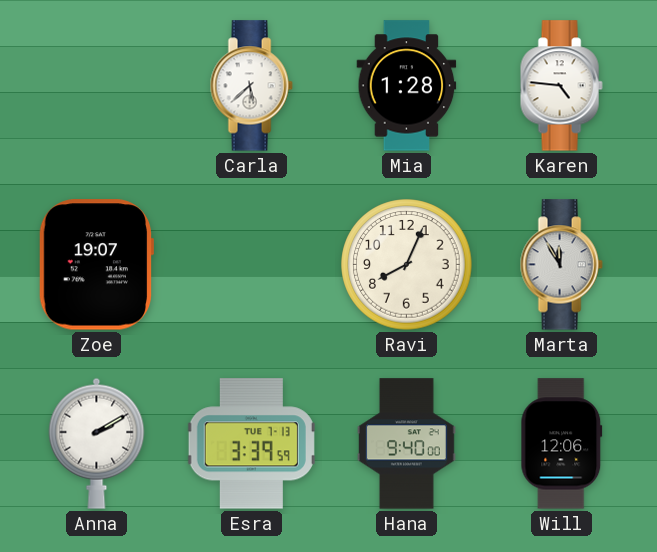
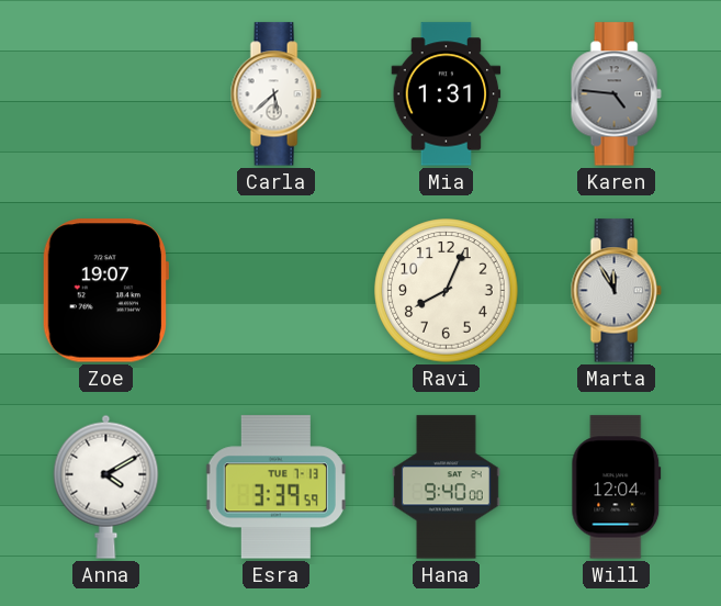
Mia: 1:28 -> 1:31 (447, 94)
Karen dial: white -> grey (616, 94)
Anna: 2:10 -> 4:10 (106, 486)
Will: 12:06 -> 12:04 (617, 487)
